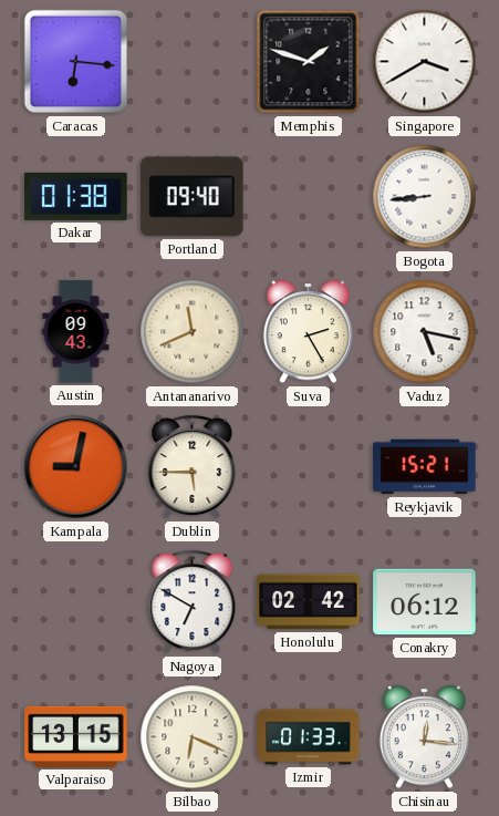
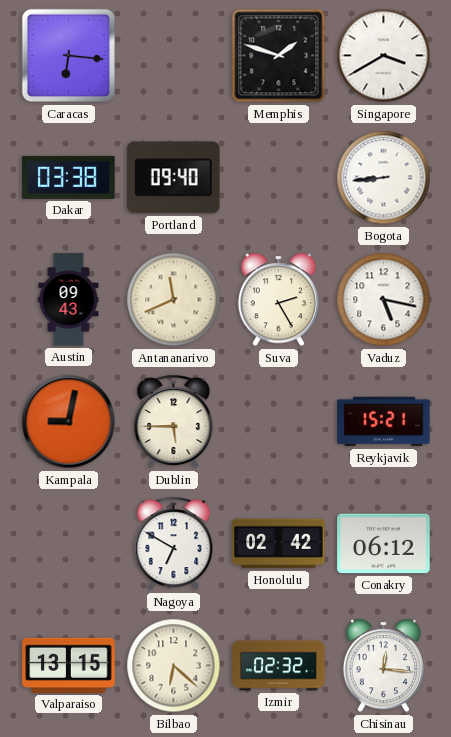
Dakar: 01:38 -> 03:38 (69, 177)
Bilbao: 6:19 -> 6:22 (174, 666)
Izmir: 01:33 -> 02:32 (279, 666)
